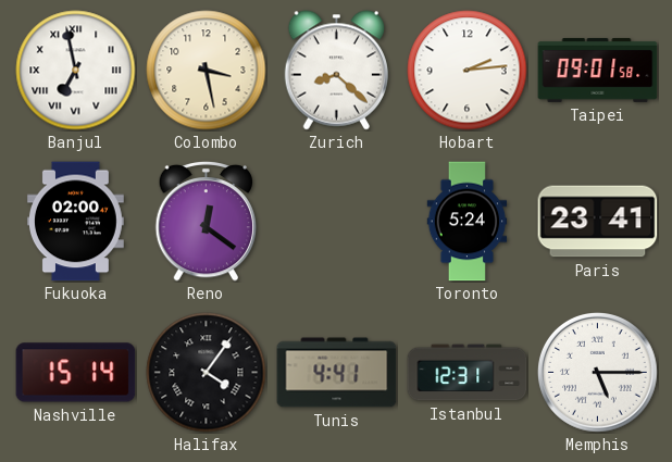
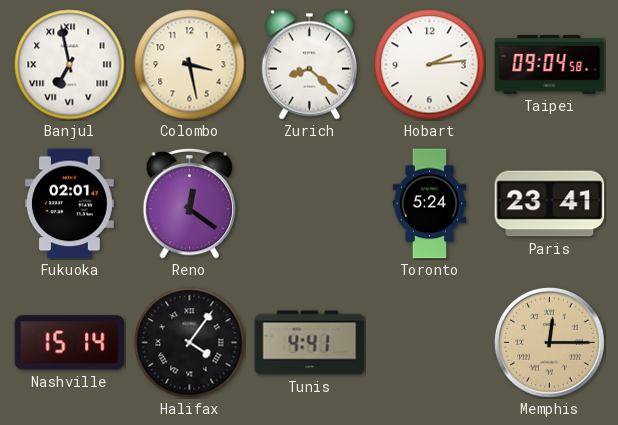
Taipei: 09:01 -> 09:04 (550, 64)
Fukuoka: 02:00 -> 02:01 (69, 204)
Istanbul: 12:31 -> none (468, 373)
Memphis: 5:15 -> 12:15 (549, 342)
Memphis dial: white -> champagne (549, 342)
